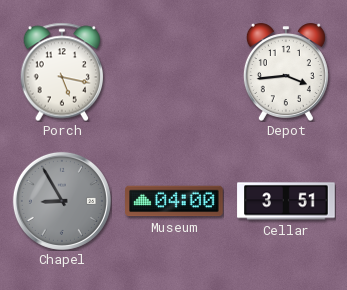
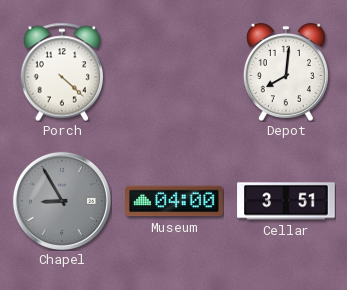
Porch: 5:17 -> 4:22 (62, 72)
Depot: 3:44 -> 8:01 (286, 72)
